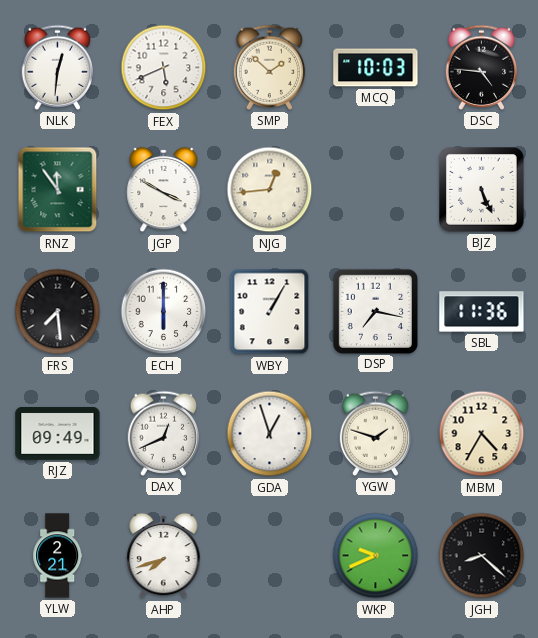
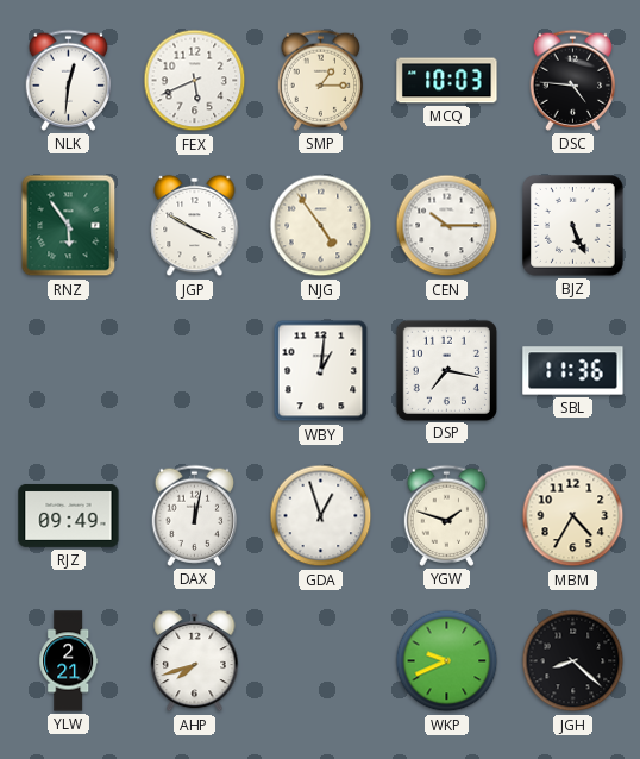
SMP: 1:52 -> 1:15 (321, 80)
RNZ: 11:54 -> 5:54 (69, 226)
NJG: 12:44 -> 4:54 (321, 226)
CEN: none -> 10:15 (447, 226)
FRS: 7:29 -> none (58, 312)
ECH: 6:00 -> none (164, 312)
WBY: 1:05 -> 1:01 (321, 371)
DAX: 12:41 -> 12:02 (195, 515)
